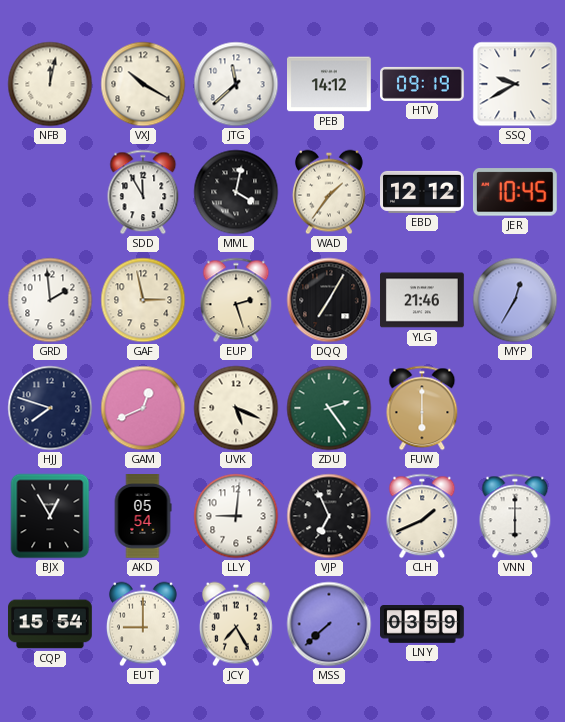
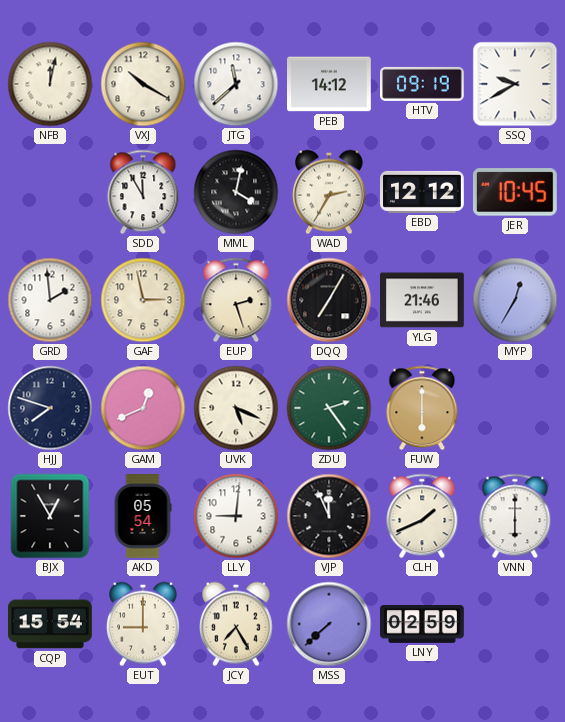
WAD: 1:36 -> 2:35 (329, 192)
VJP: 6:56 -> 11:56 (329, 516)
LNY: 03:59 -> 02:59 (423, 625)
